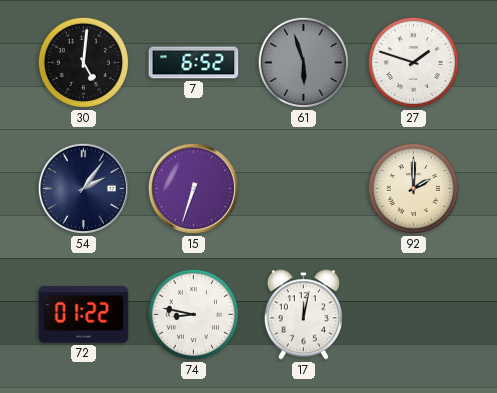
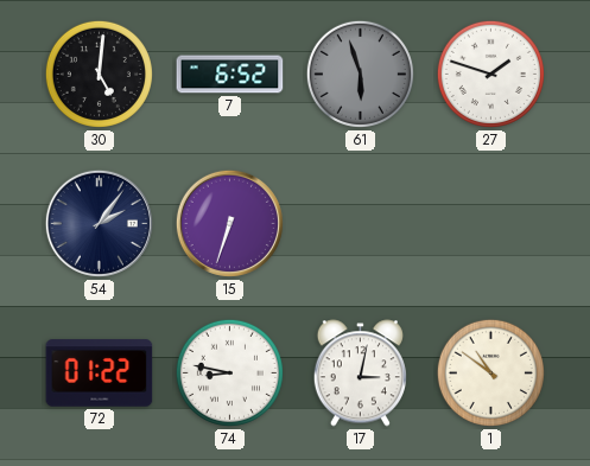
92: 2:00 -> none (413, 188)
17: 12:02 -> 3:02 (360, 374)
1: none -> 10:51 (490, 372)
